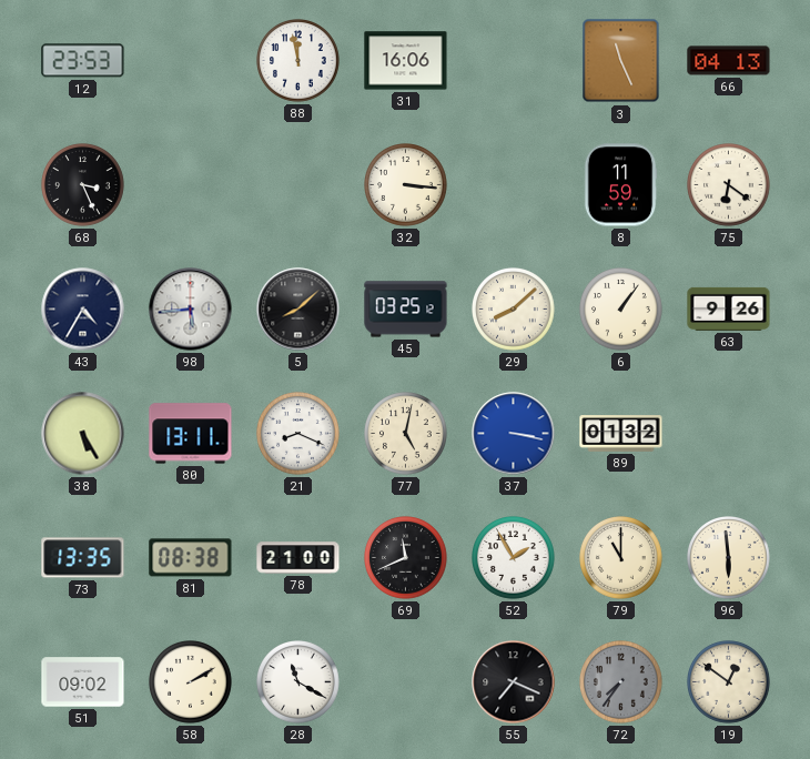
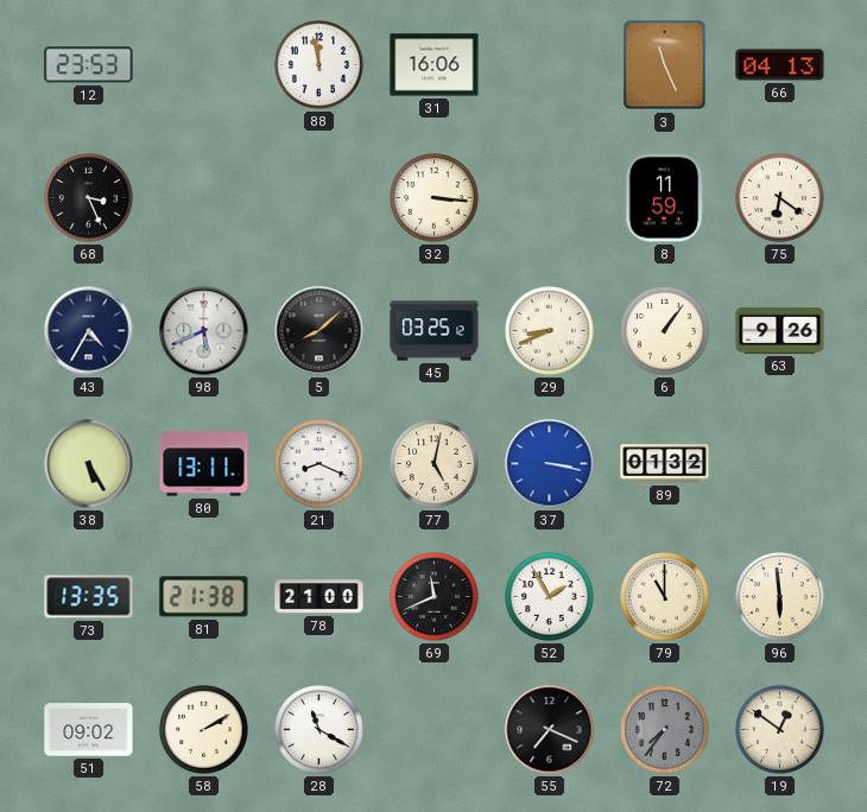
98: 5:44 -> 5:41 (204, 331)
29: 8:08 -> 8:41 (550, 331)
81: 08:38 -> 21:38 (204, 597)
